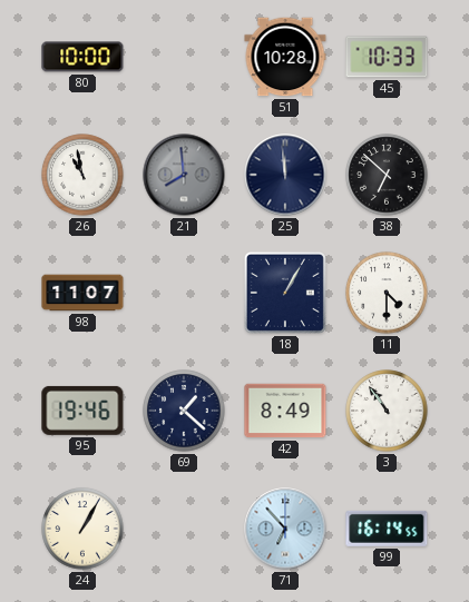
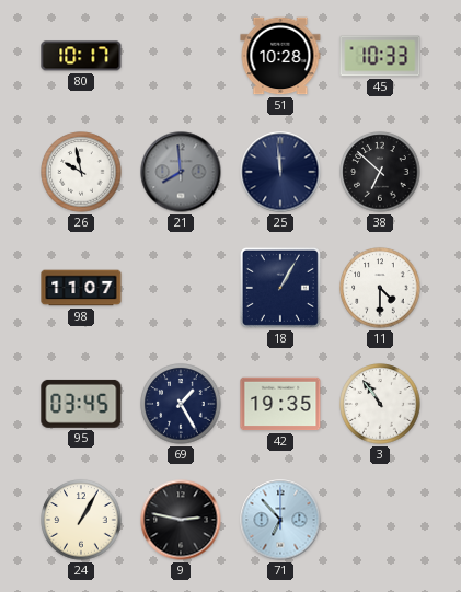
80: 10:00 -> 10:17 (81, 56)
26: 10:58 -> 9:58 (81, 172)
95: 19:46 -> 03:45 (81, 404)
69: 1:22 -> 1:25 (181, 404)
42: 8:49 -> 19:35 (280, 404)
9: none -> 2:47 (181, 520)
99: 16:14 -> none (387, 529)
